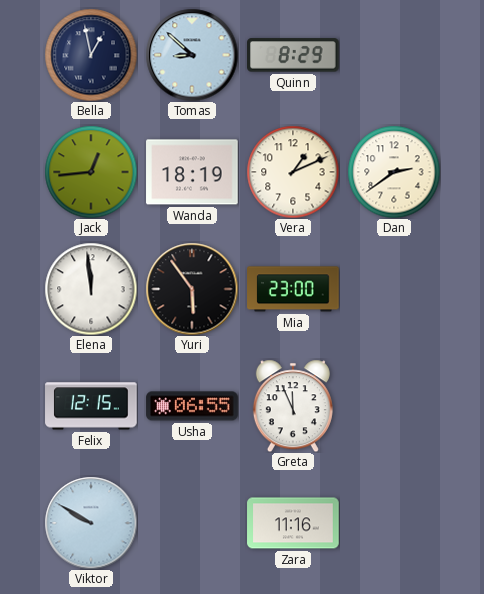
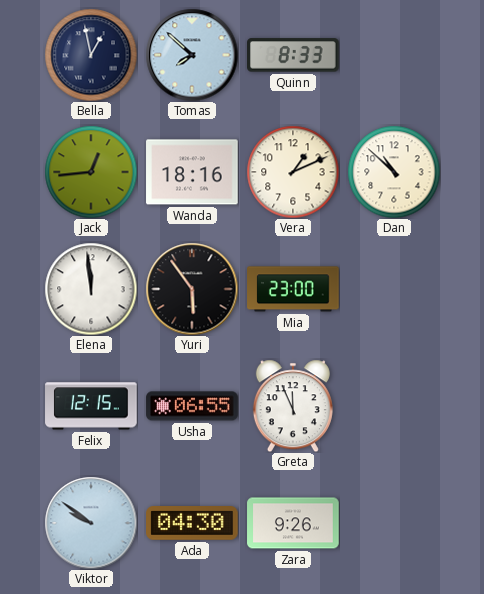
Tomas: 8:52 -> 7:52 (192, 55)
Quinn: 8:29 -> 8:33 (294, 55)
Wanda: 18:19 -> 18:16 (192, 172)
Dan: 2:39 -> 10:52 (394, 172)
Viktor: 9:50 -> 9:51 (91, 523)
Ada: none -> 04:30 (192, 523)
Zara: 11:16 -> 9:26 (293, 523)
